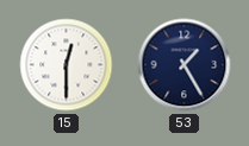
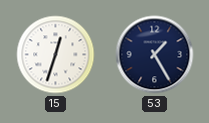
15: 12:30 -> 12:33 (56, 55)
